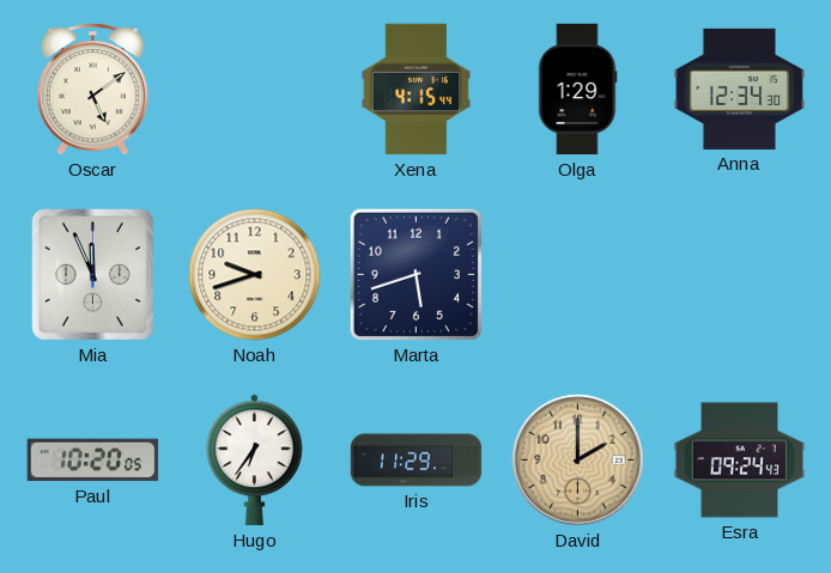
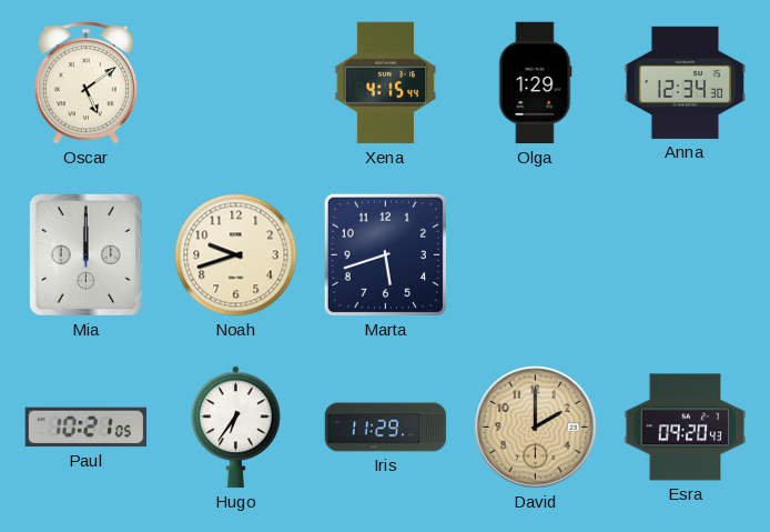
Mia: 11:56 -> 12:00 (85, 254)
Paul: 10:20 -> 10:21 (87, 428)
Esra: 09:24 -> 09:20 (686, 428)
